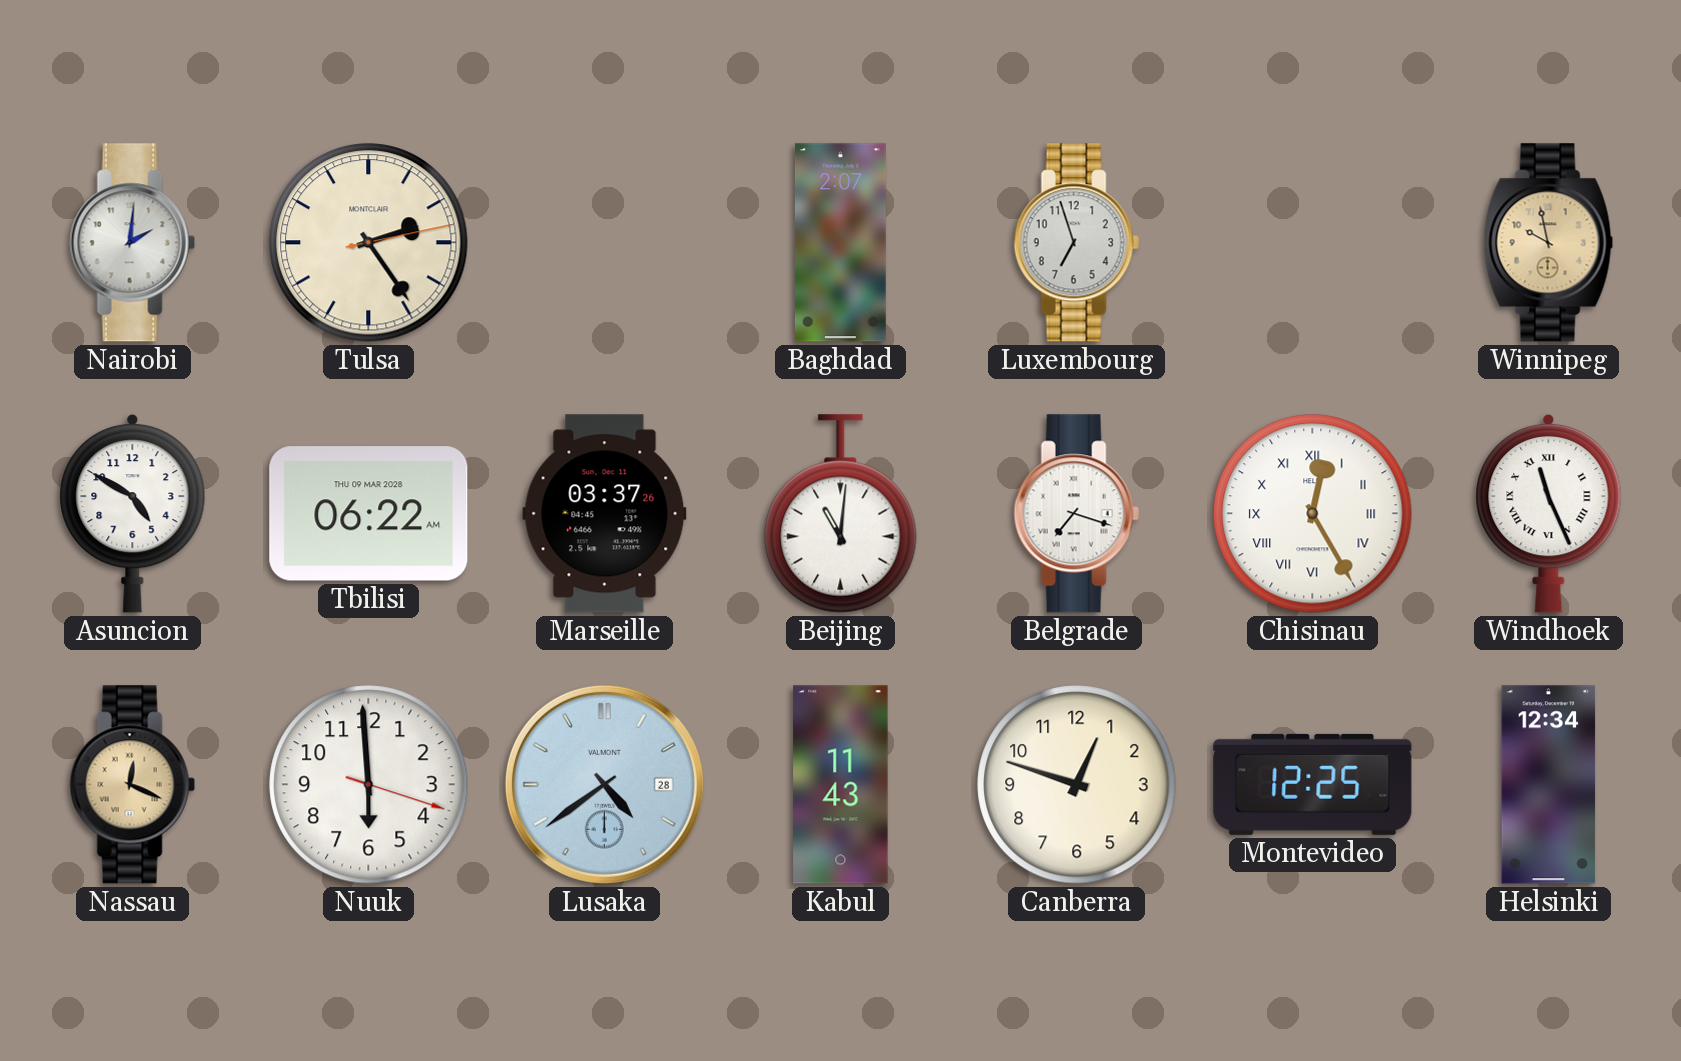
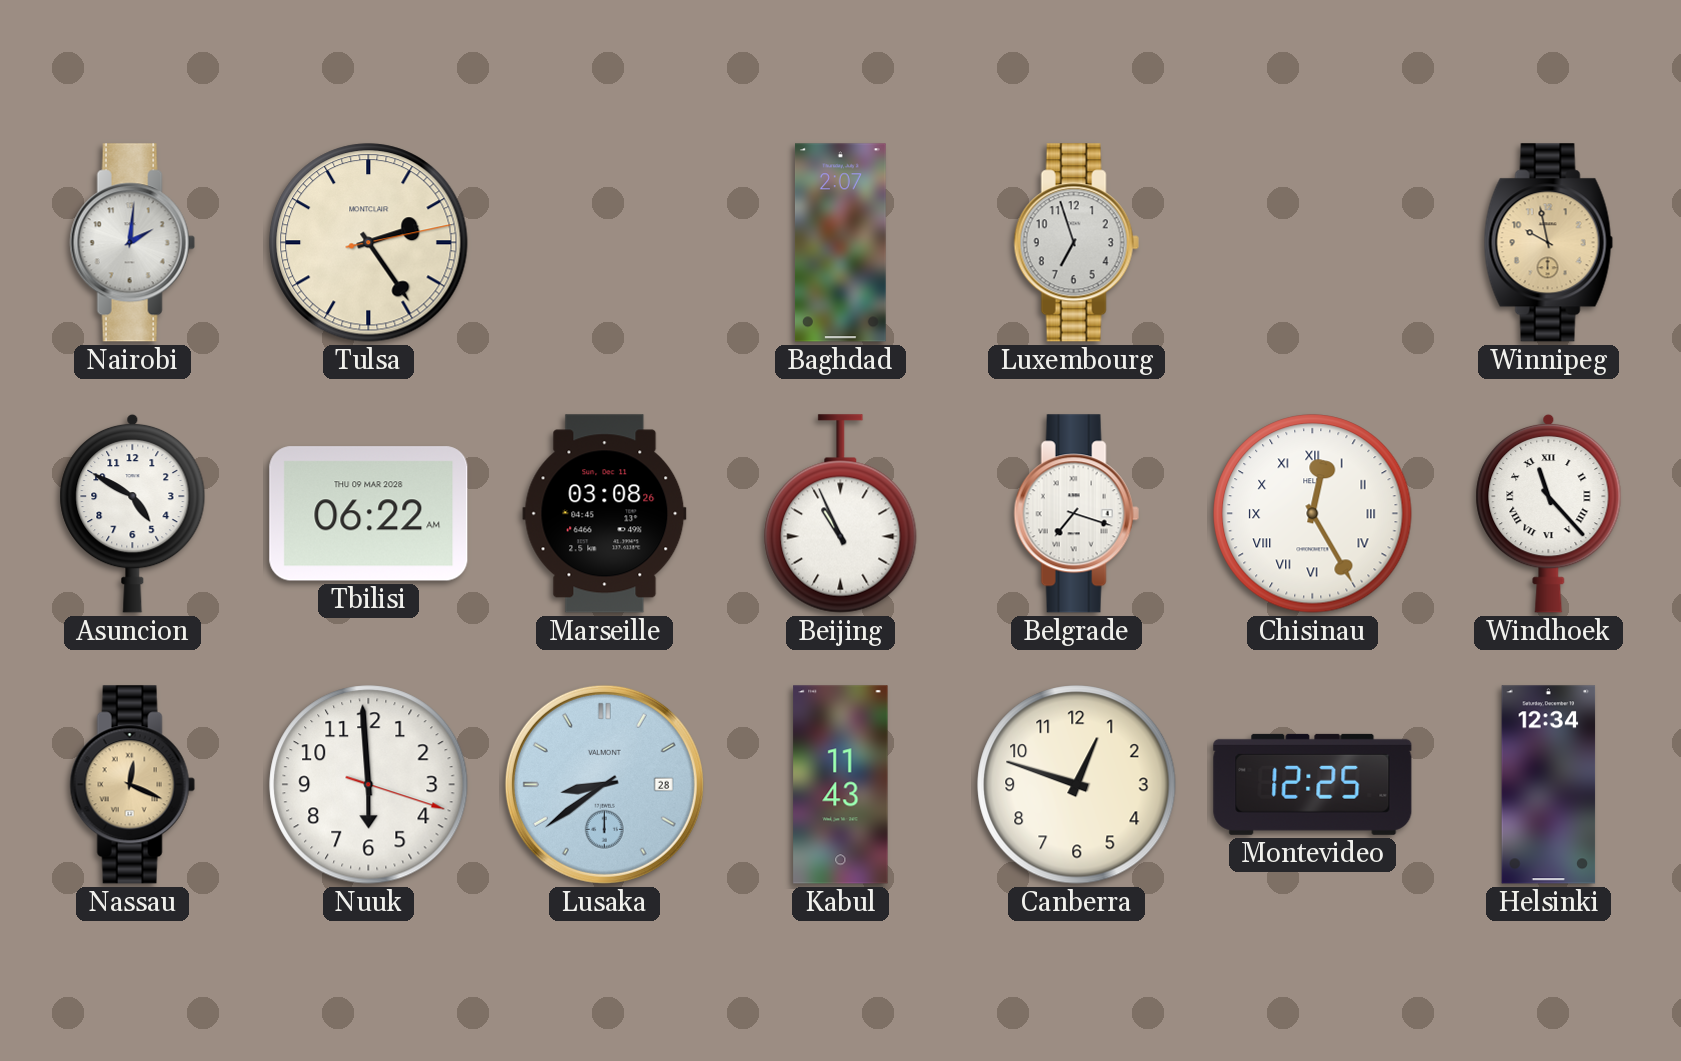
Marseille: 03:37 -> 03:08 (605, 514)
Beijing: 11:01 -> 10:56 (841, 514)
Windhoek: 11:26 -> 11:23 (1549, 513)
Lusaka: 4:39 -> 8:39 (604, 784)
